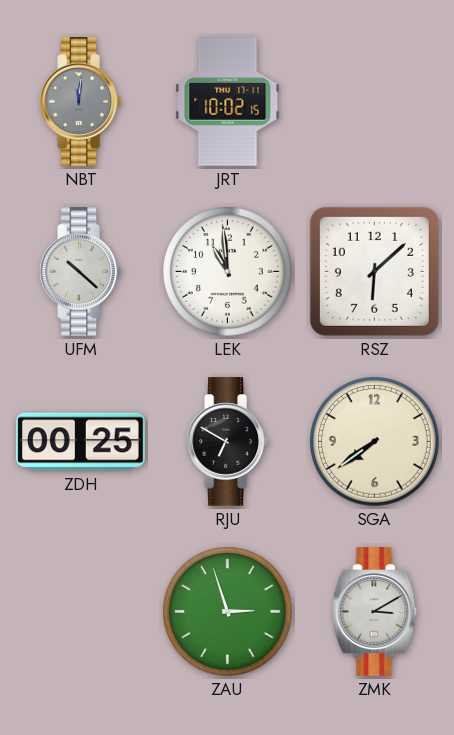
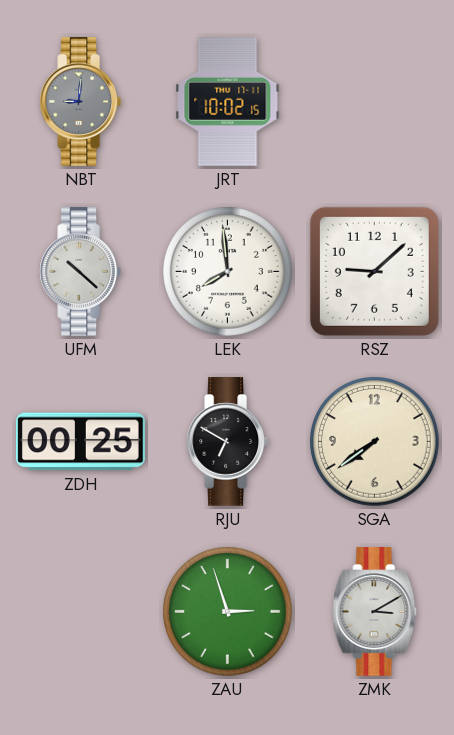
NBT: 12:01 -> 9:01 (80, 102)
LEK: 10:59 -> 7:59 (228, 272)
RSZ: 6:08 -> 9:08 (374, 271)
